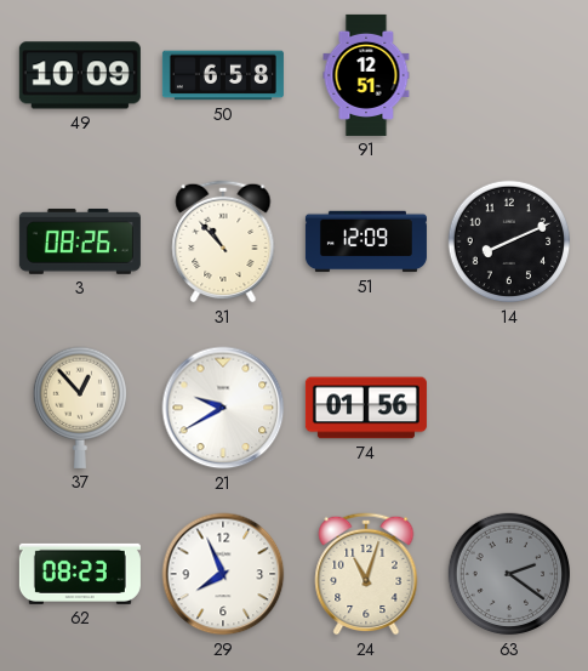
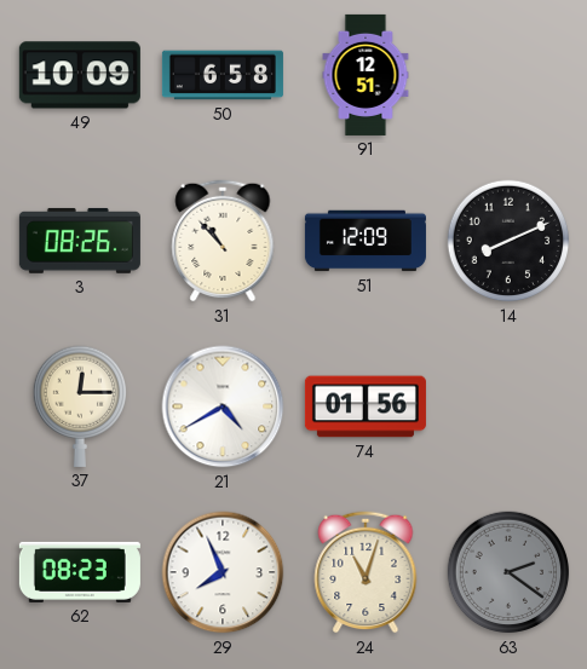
37: 12:53 -> 12:15 (79, 406)
21: 9:40 -> 4:40 (223, 406)
